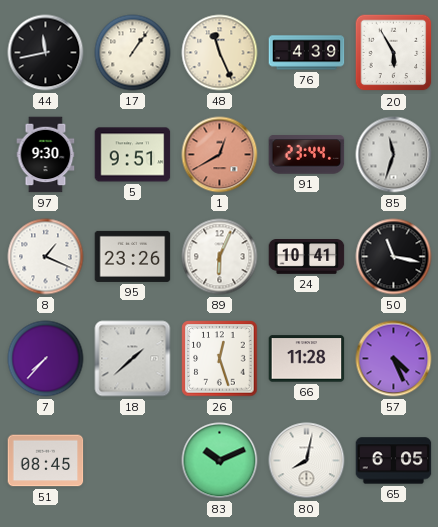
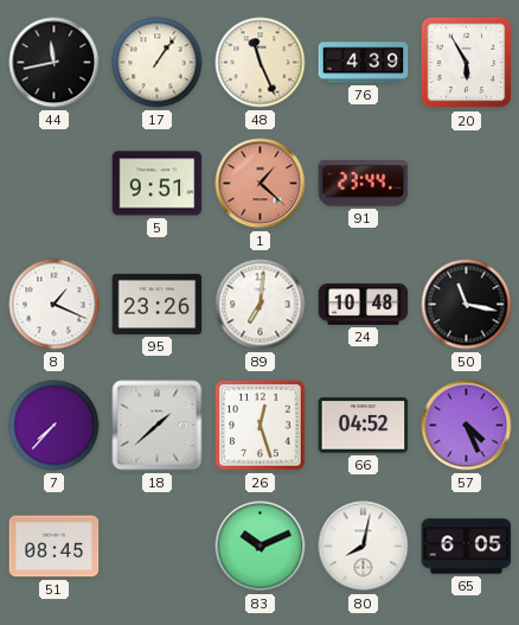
97: 9:30 -> none (46, 155)
1: 12:40 -> 1:22 (261, 184)
85: 11:33 -> none (394, 155)
89: 6:04 -> 7:01 (261, 305)
24: 10:41 -> 10:48 (364, 305)
66: 11:28 -> 04:52 (364, 426)
